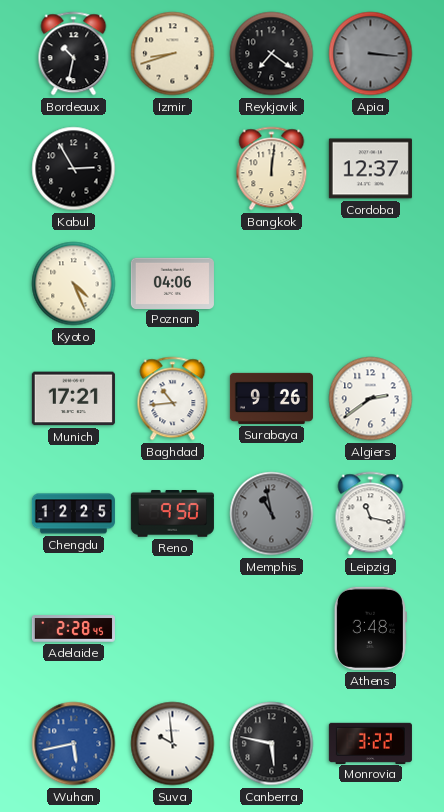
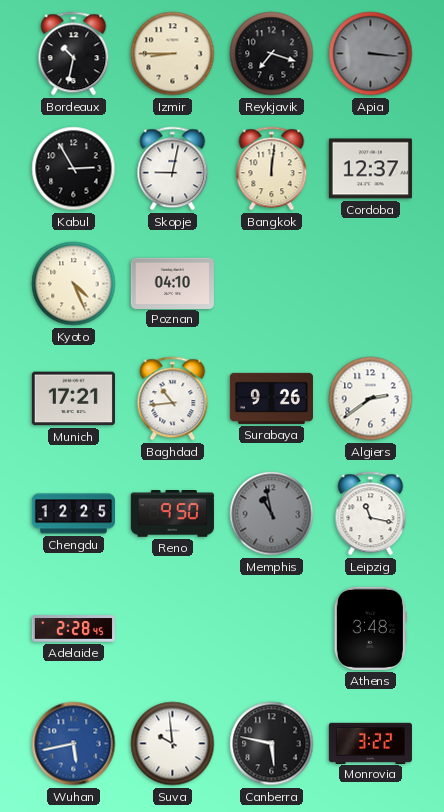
Izmir: 8:42 -> 8:45 (173, 54)
Reykjavik: 7:21 -> 7:18 (272, 54)
Skopje: none -> 9:02 (173, 169)
Poznan: 04:06 -> 04:10 (172, 283)
